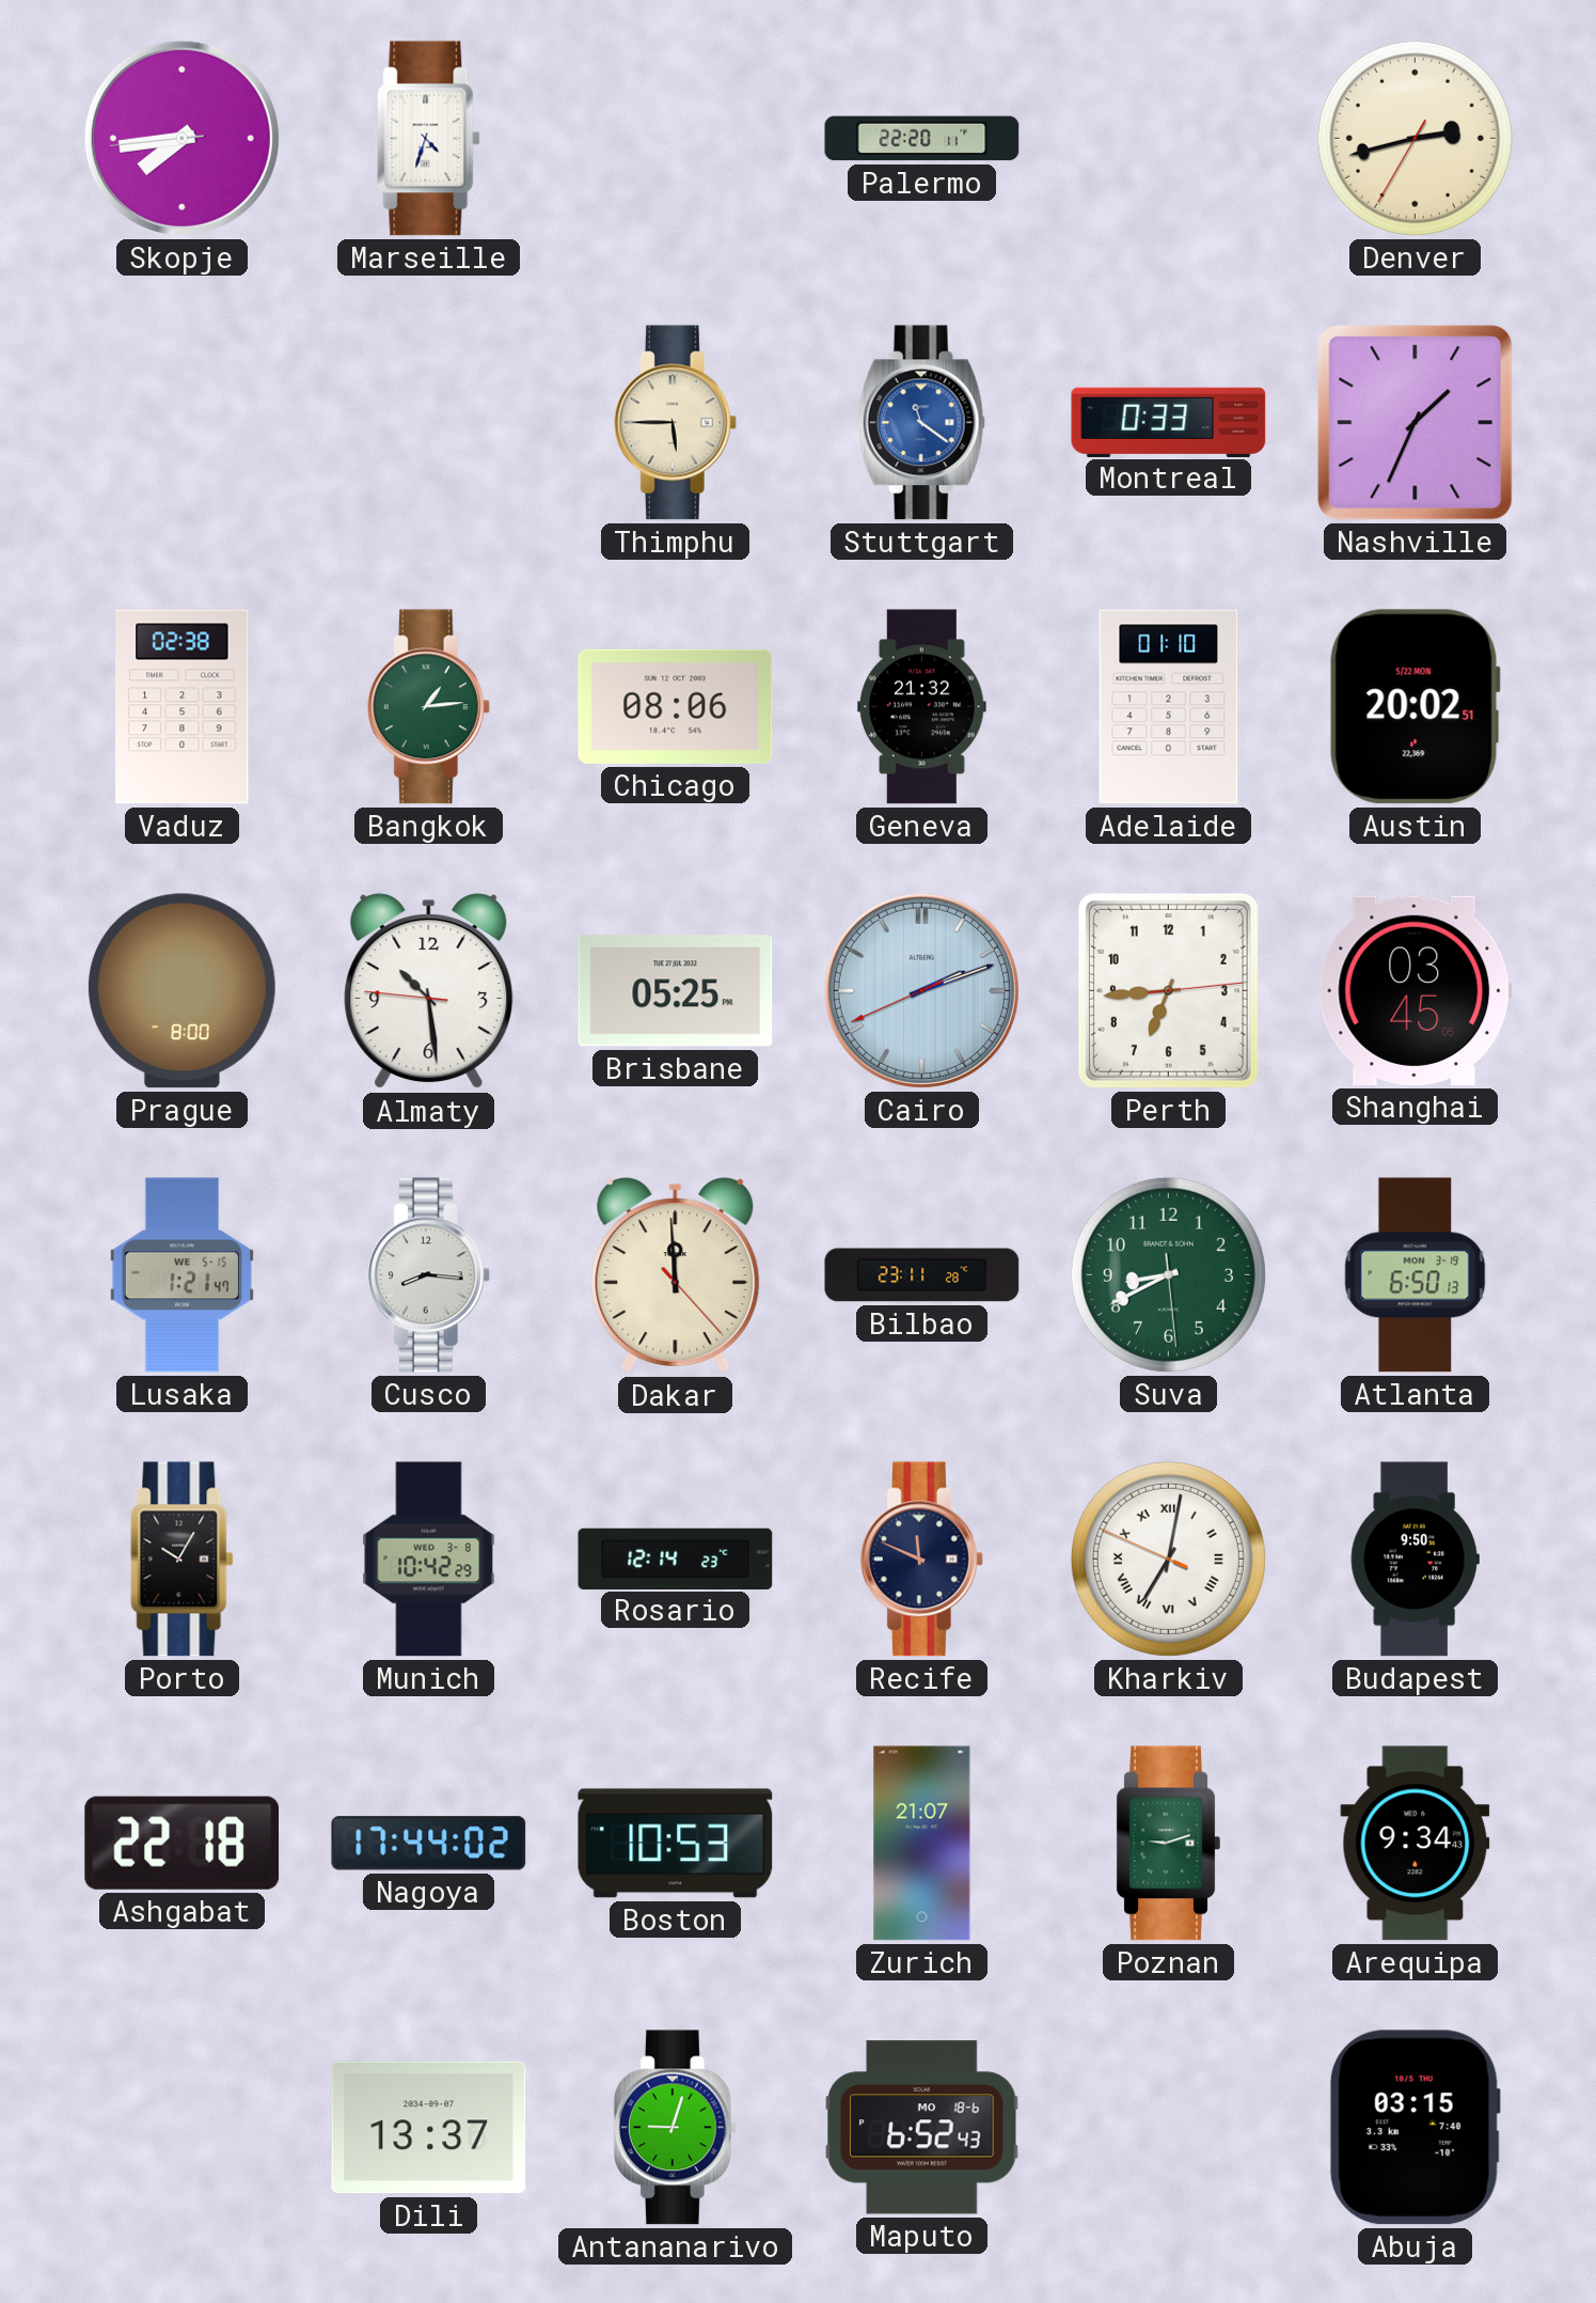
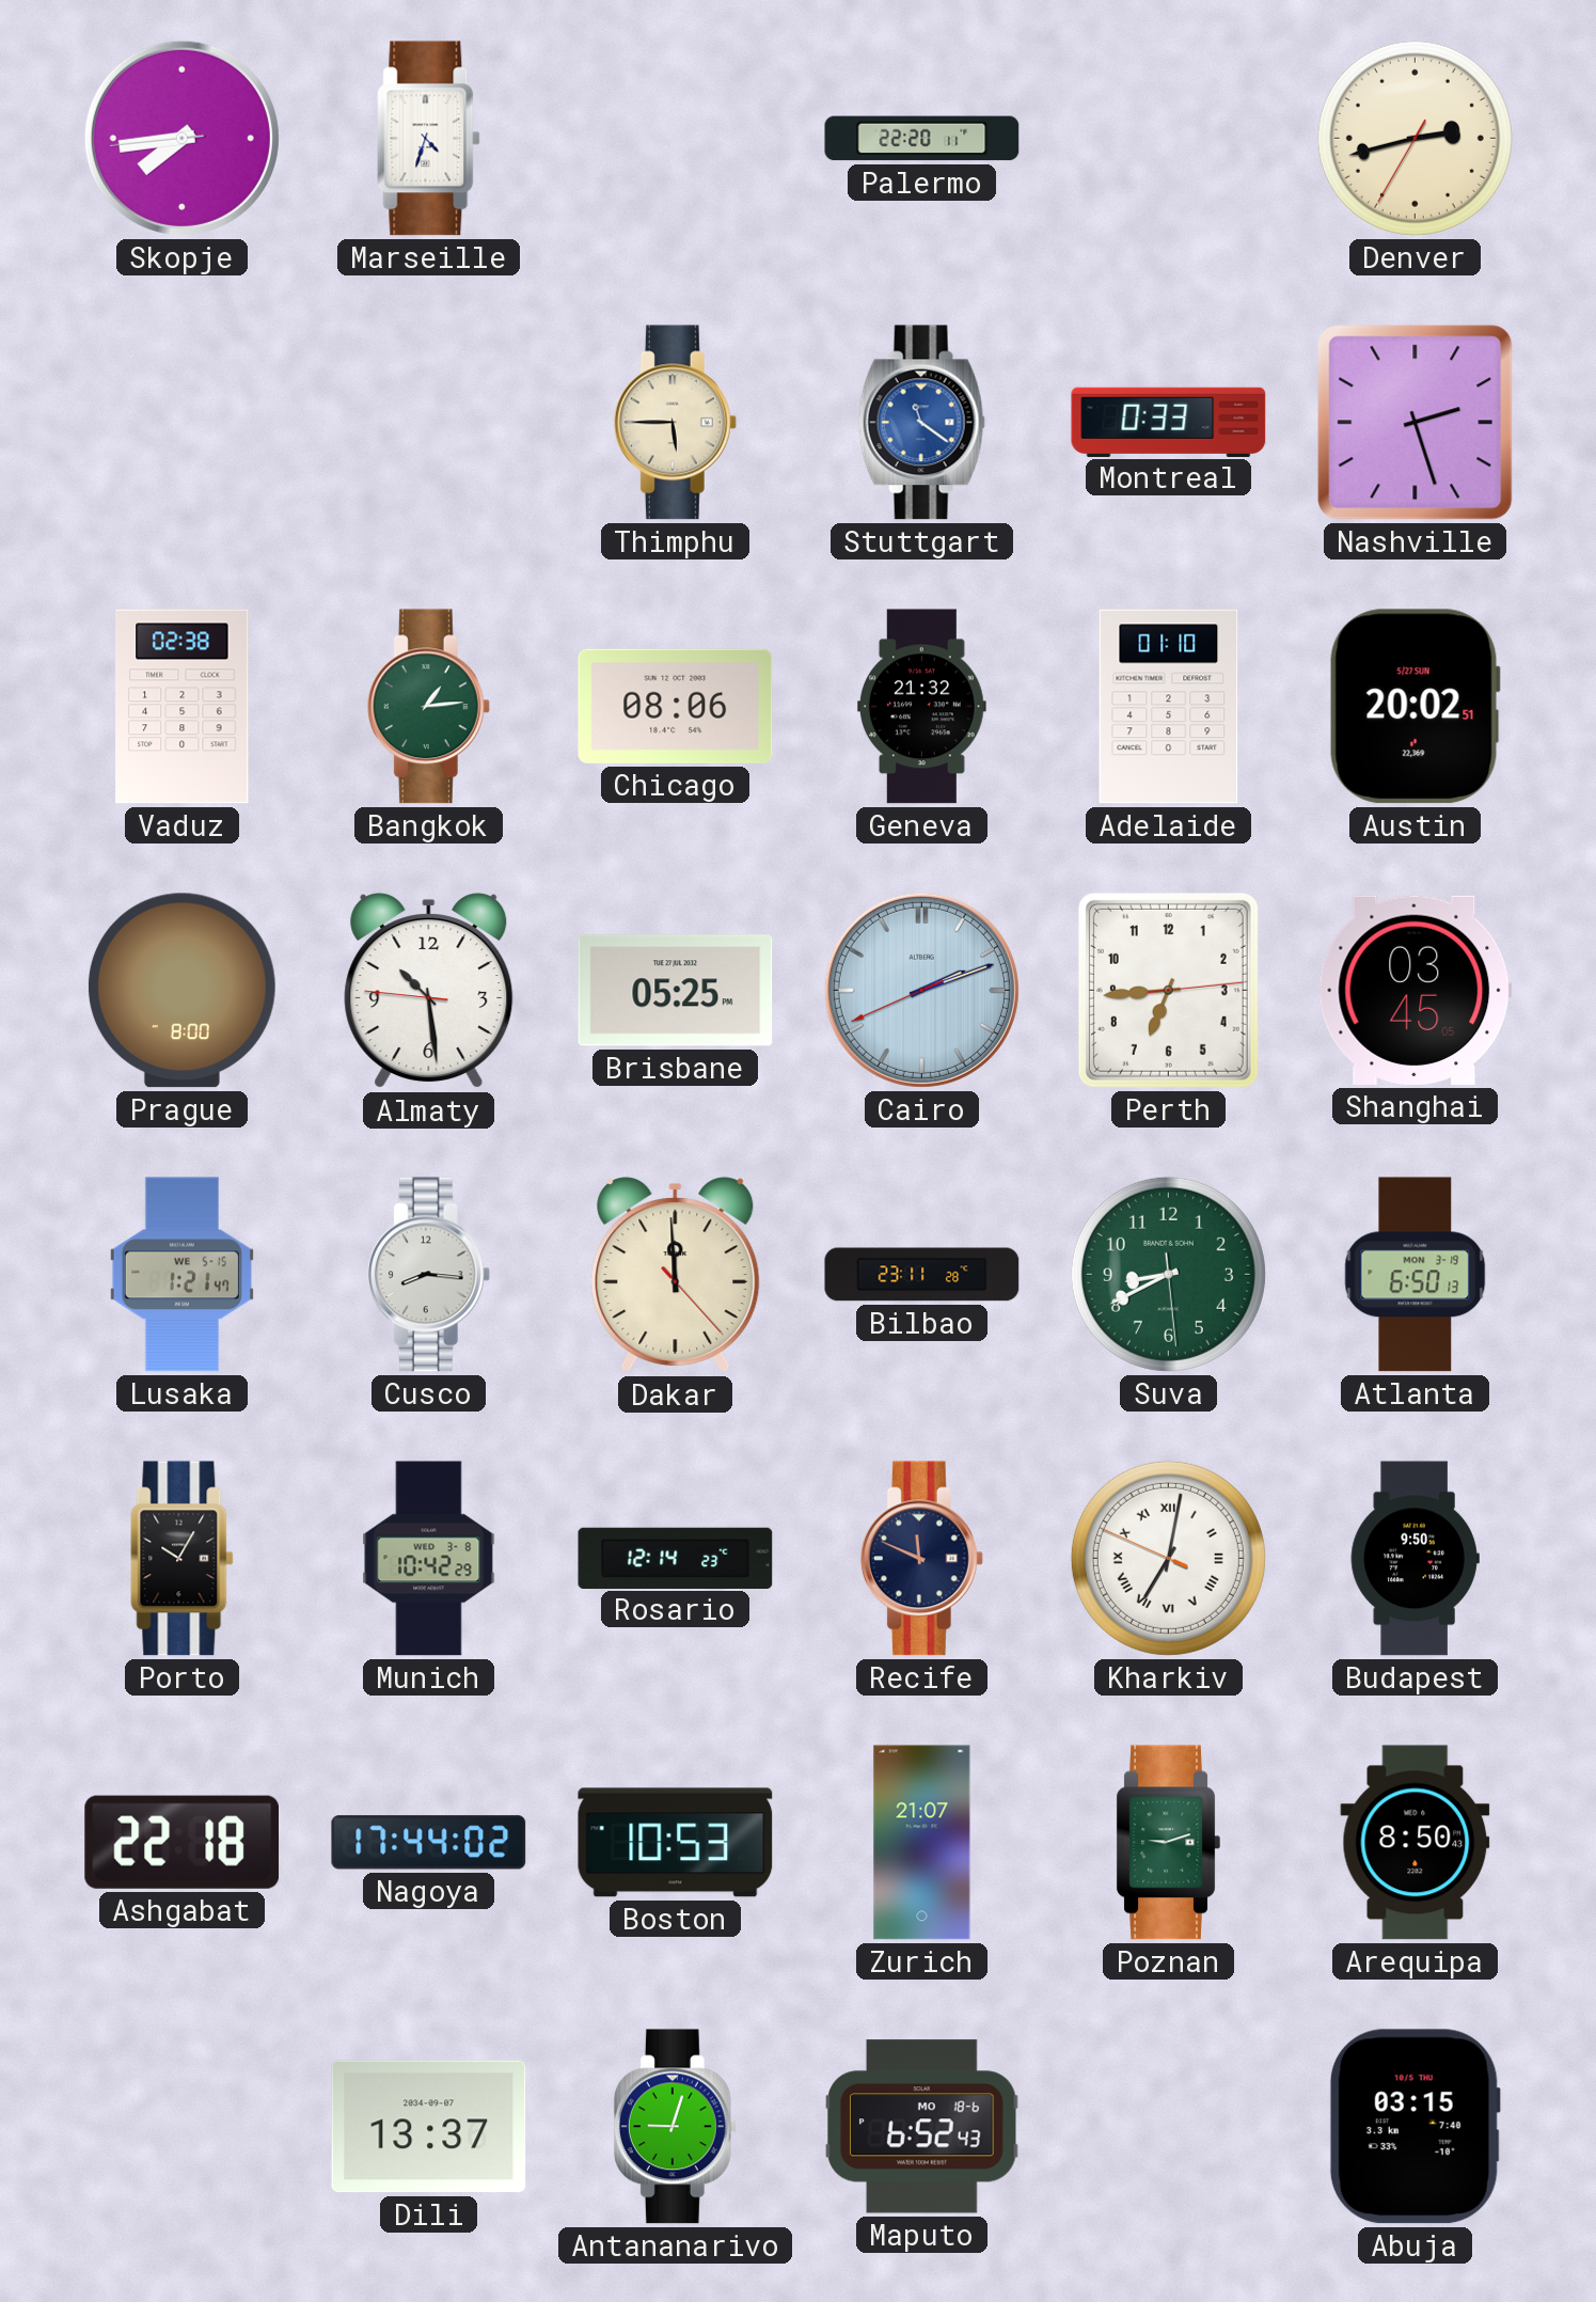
Nashville: 1:34 -> 2:27 (1416, 423)
Austin date: 5/22 MON -> 5/27 SUN (1415, 707)
Arequipa: 9:34 -> 8:50 (1416, 1843)
